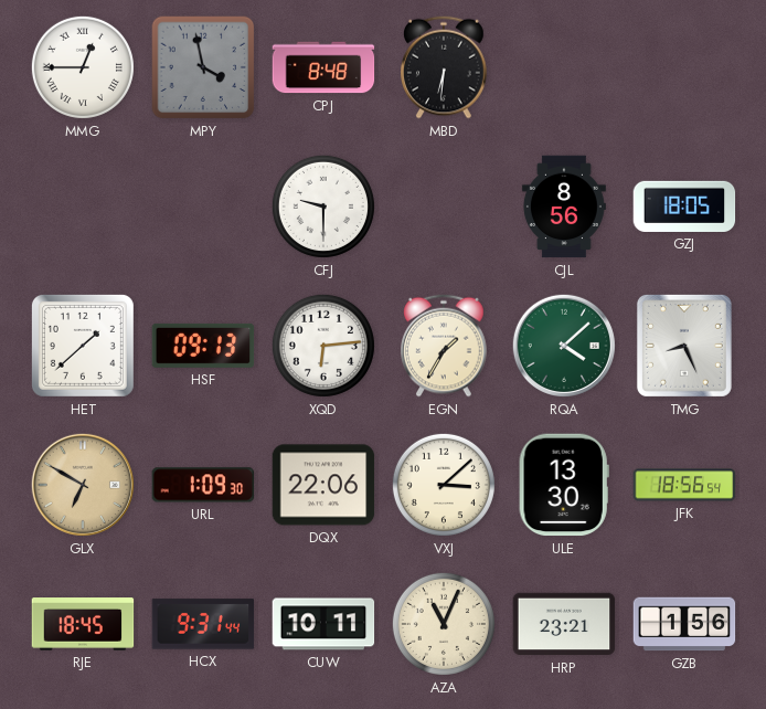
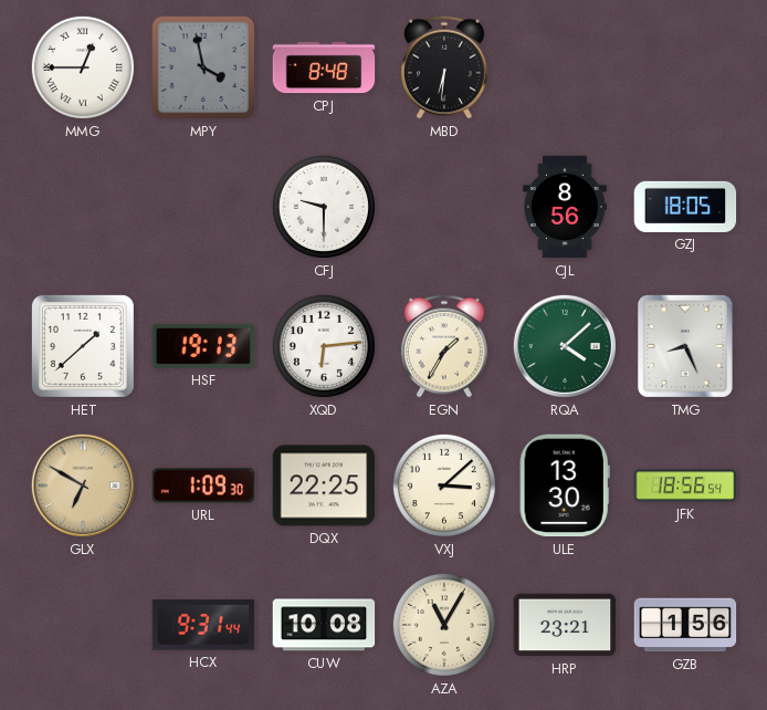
HSF: 09:13 -> 19:13 (203, 346)
DQX: 22:06 -> 22:25 (324, 485)
RJE: 18:45 -> none (83, 624)
CUW: 10:11 -> 10:08 (324, 625)
AZA: 11:04 -> 11:05 (444, 625)
